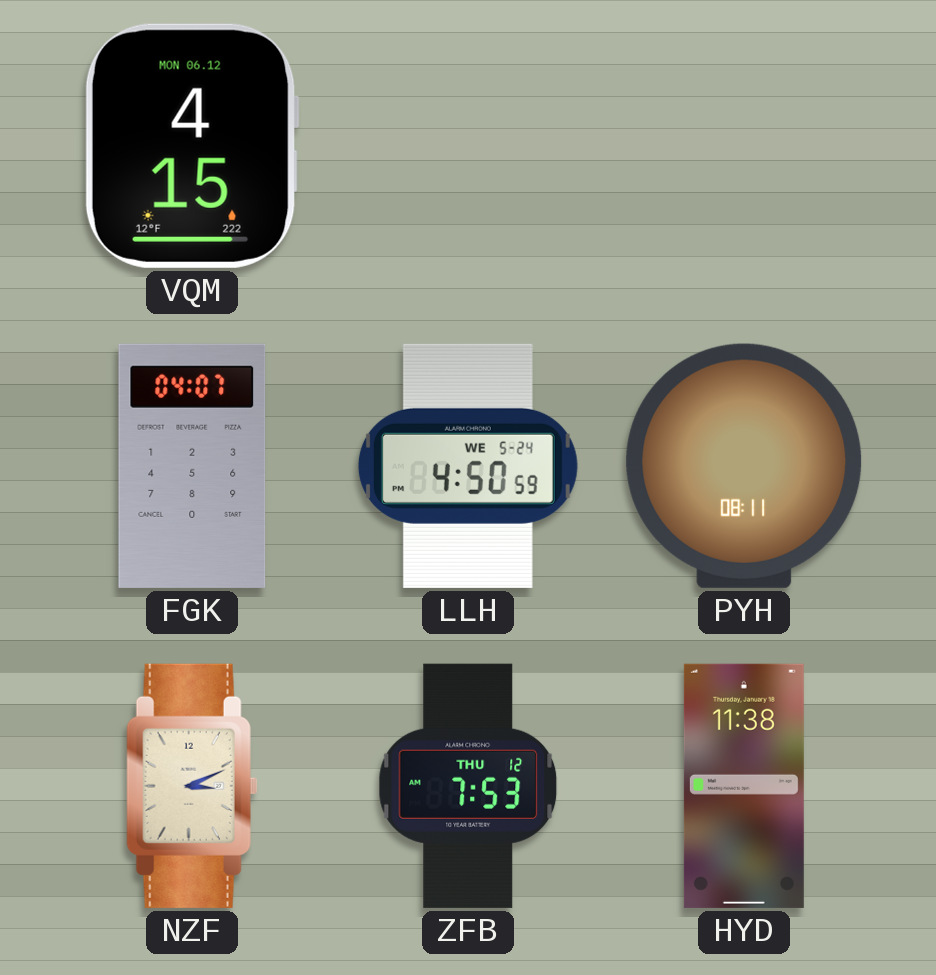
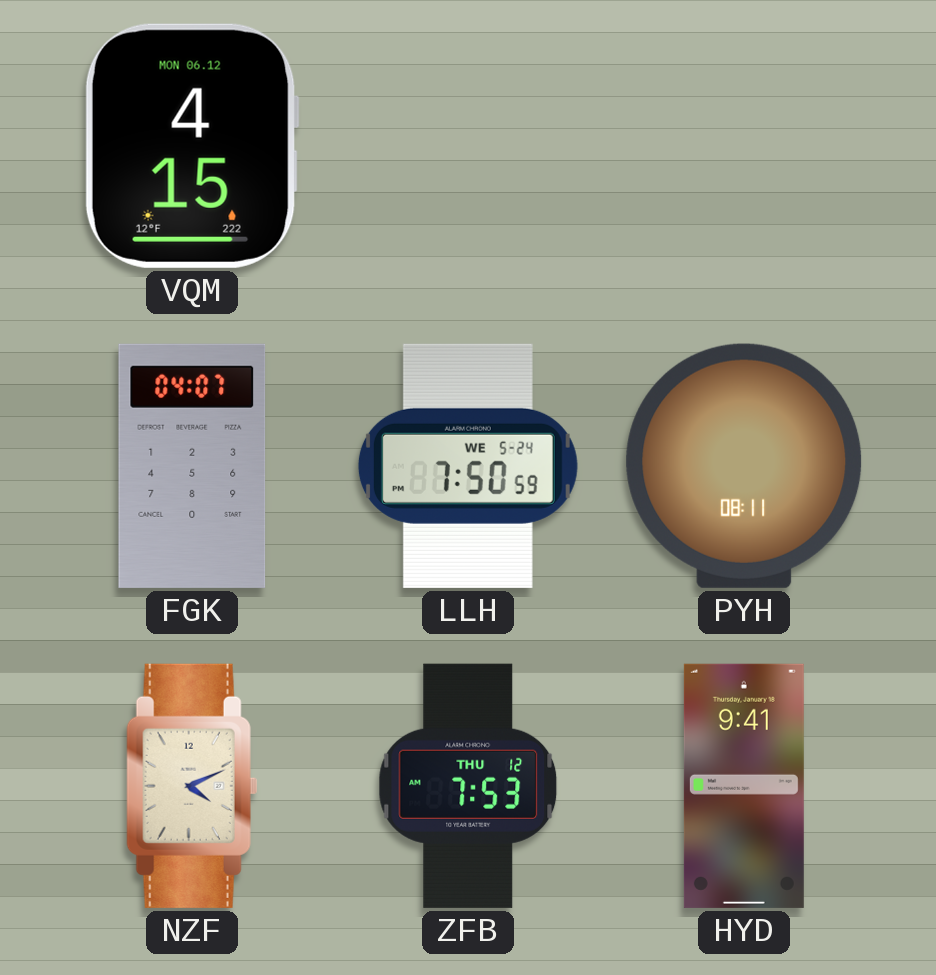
LLH: 4:50 -> 7:50 (468, 466)
NZF: 3:11 -> 4:11 (192, 786)
HYD: 11:38 -> 9:41 (744, 786)
